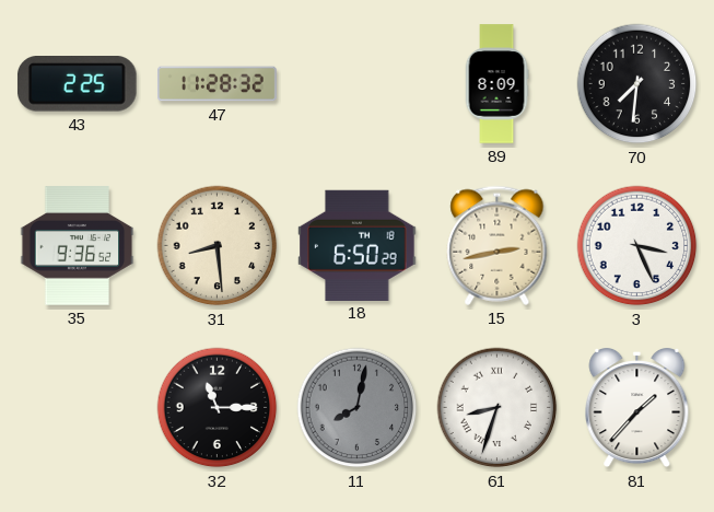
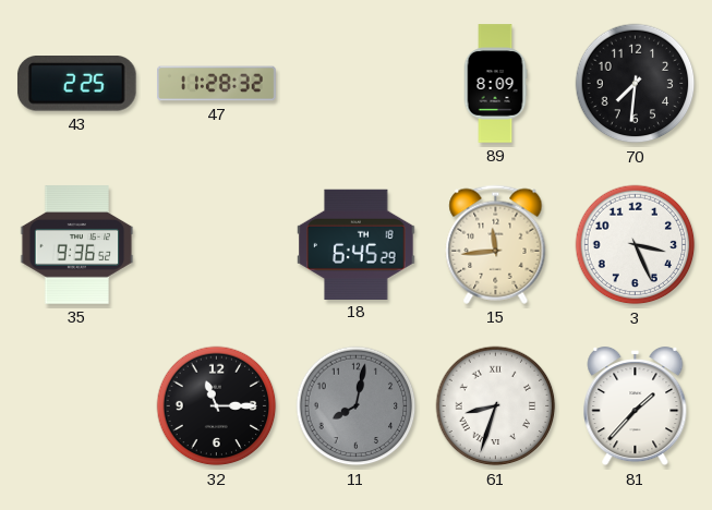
31: 8:29 -> none (218, 246)
18: 6:50 -> 6:45 (357, 244)
15: 2:43 -> 11:44 (496, 244)
